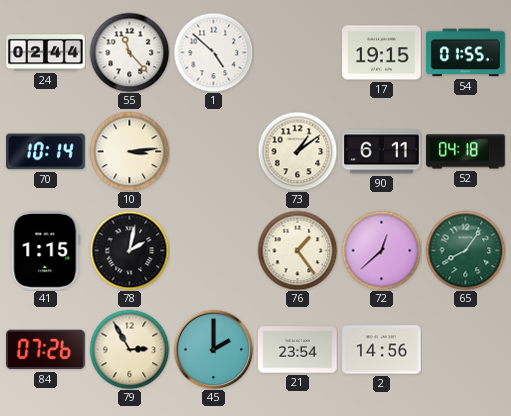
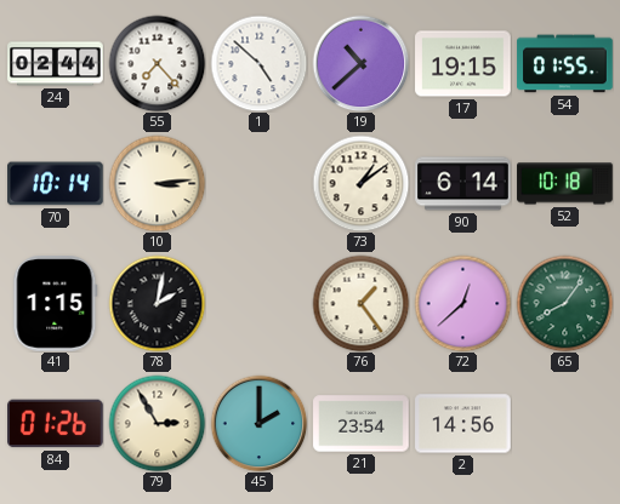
55: 11:23 -> 7:23 (157, 63)
19: none -> 10:38 (360, 63)
90: 6:11 -> 6:14 (463, 184)
52: 04:18 -> 10:18 (565, 184)
84: 07:26 -> 01:26 (56, 424)
